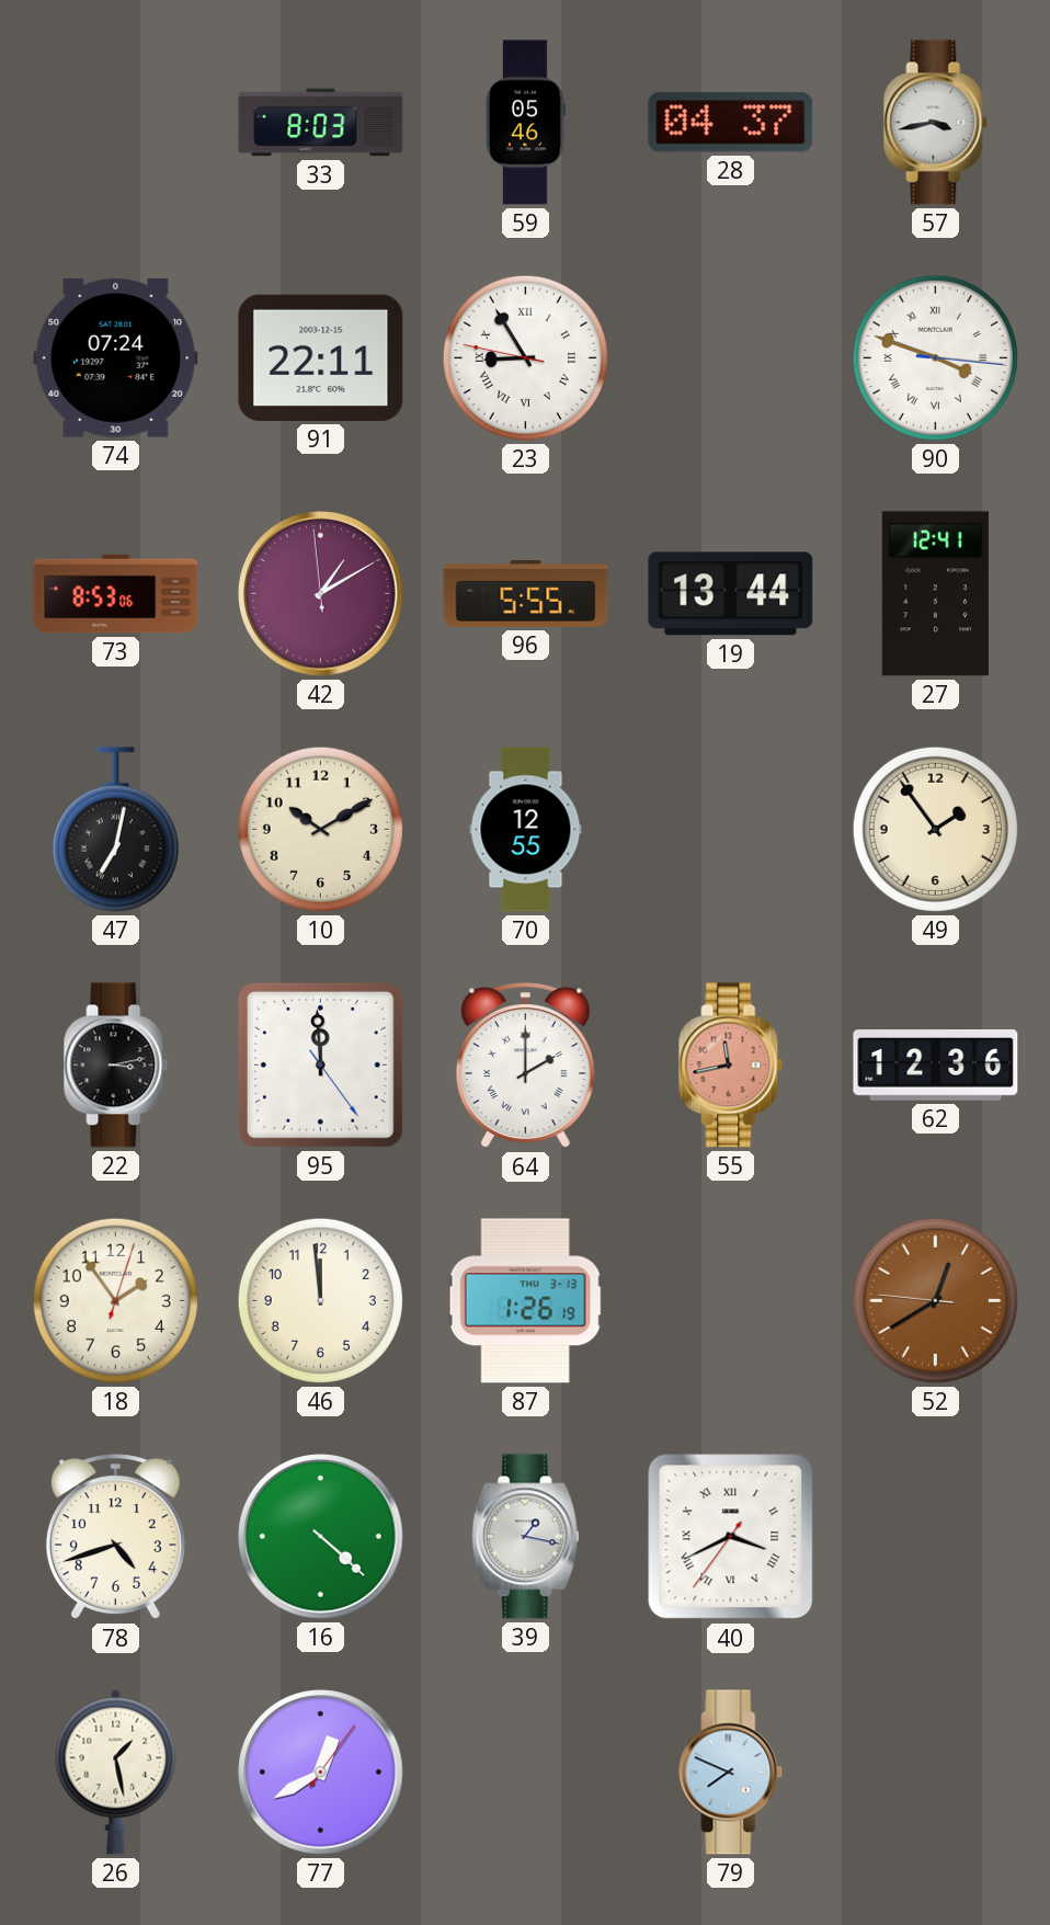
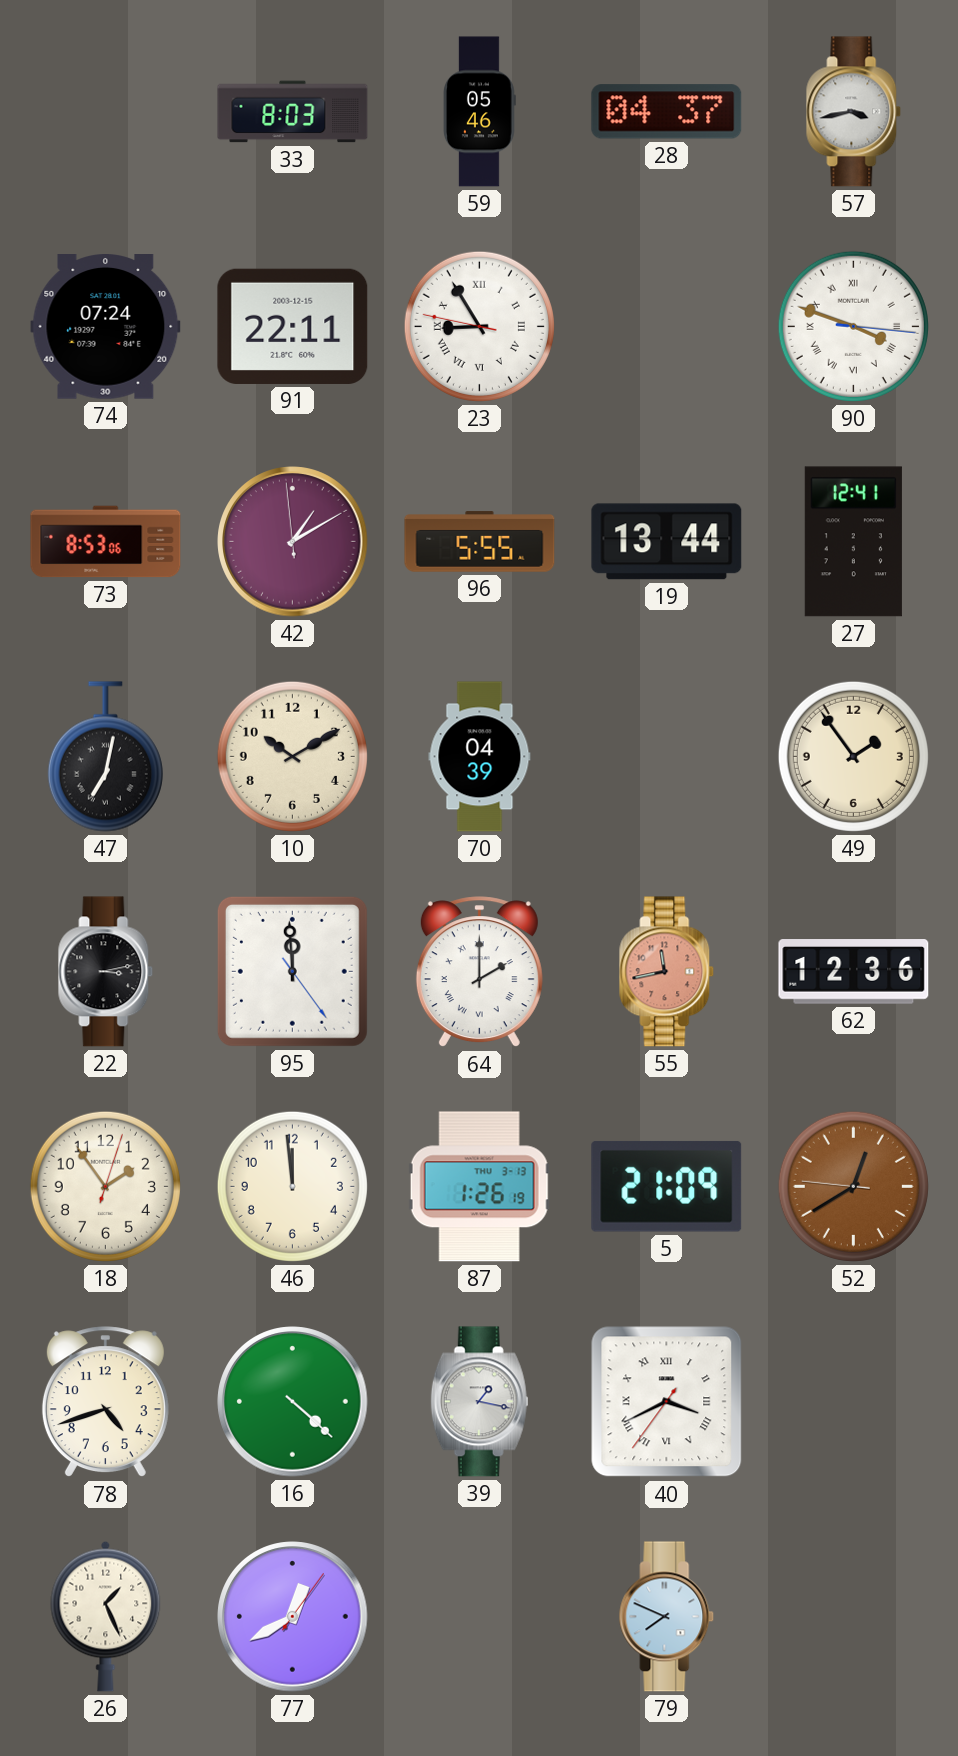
70: 12:55 -> 04:39 (480, 757)
5: none -> 21:09 (667, 1186)
26: 1:28 -> 1:26 (106, 1616)
